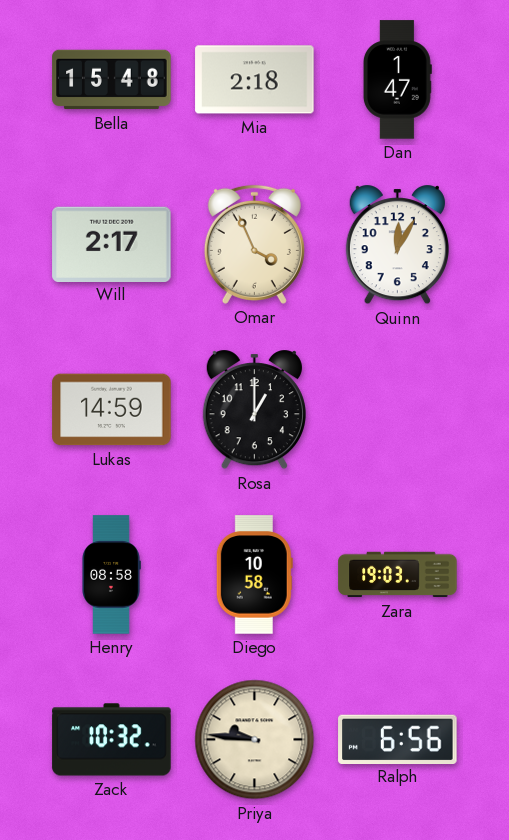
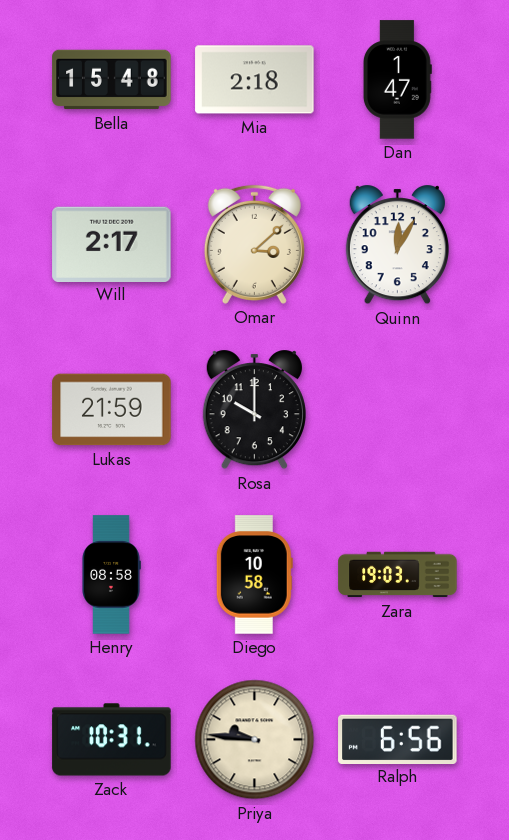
Omar: 3:56 -> 3:08 (254, 244)
Lukas: 14:59 -> 21:59 (112, 410)
Rosa: 1:00 -> 10:00 (254, 410)
Zack: 10:32 -> 10:31 (112, 740)
